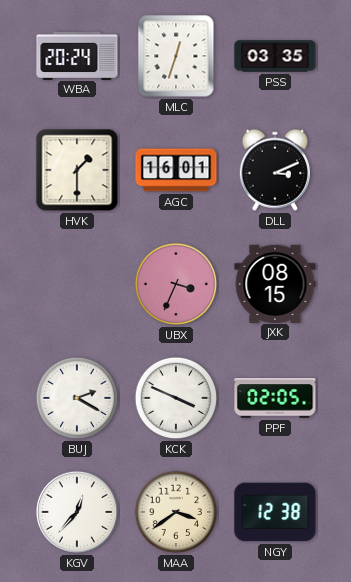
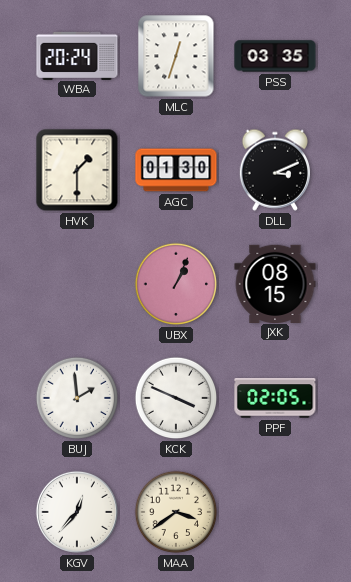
AGC: 16:01 -> 01:30 (176, 170)
UBX: 3:34 -> 1:04 (176, 284)
BUJ: 2:20 -> 1:59 (77, 398)
NGY: 12:38 -> none (275, 512)
